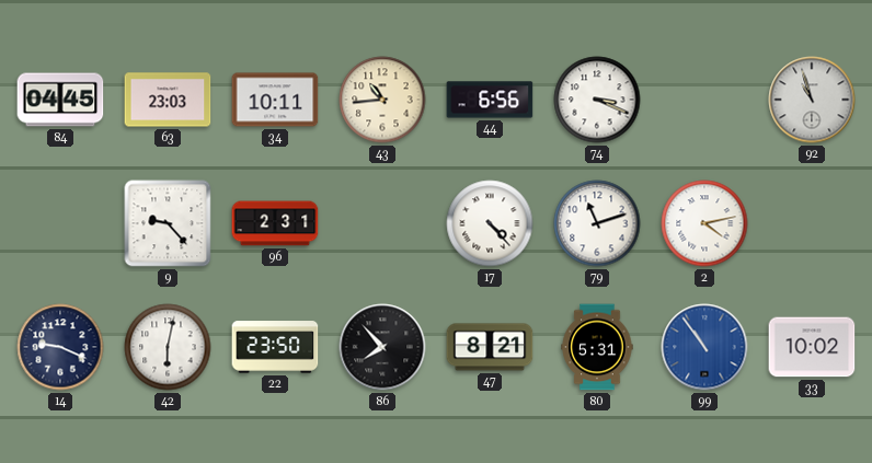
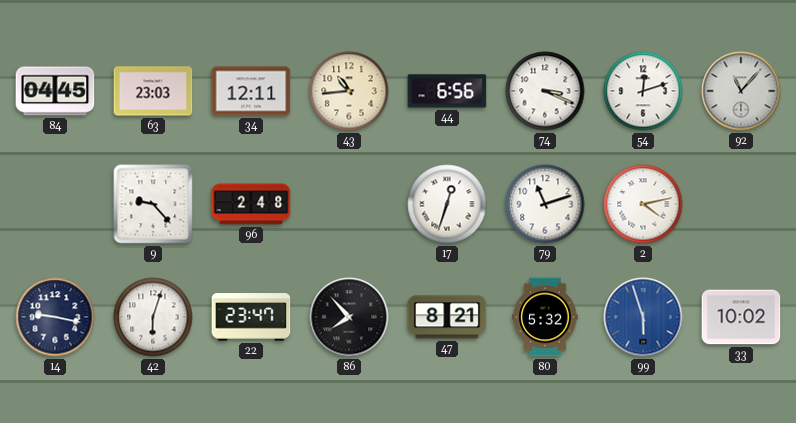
34: 10:11 -> 12:11 (251, 91)
54: none -> 12:12 (643, 91)
92: 10:57 -> 11:07 (741, 91)
96: 2:31 -> 2:48 (251, 204)
17: 4:23 -> 12:33 (447, 204)
14: 9:19 -> 9:17 (55, 317)
42: 6:02 -> 6:03 (153, 317)
22: 23:50 -> 23:47 (251, 317)
80: 5:31 -> 5:32 (545, 317)
99: 10:54 -> 5:57 (643, 317)
